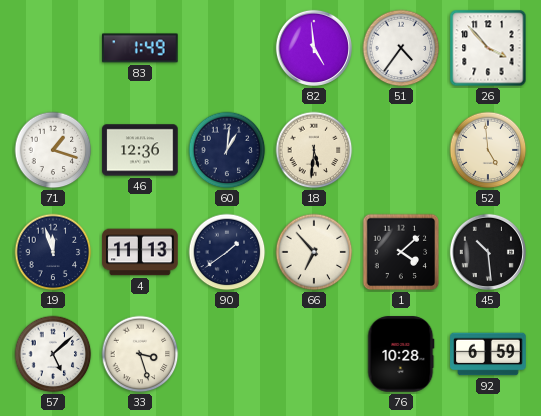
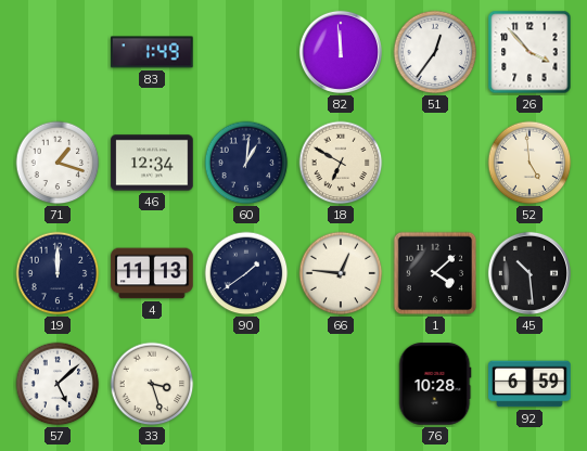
82: 4:59 -> 11:59 (341, 52)
51: 4:36 -> 12:36 (435, 52)
46: 12:36 -> 12:34 (152, 163)
18: 5:31 -> 6:50 (341, 163)
19: 11:57 -> 12:00 (58, 273)
66: 6:53 -> 12:46 (341, 273)
